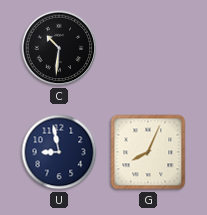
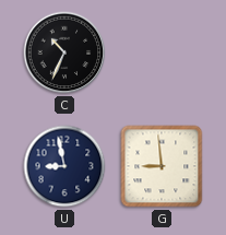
C: 10:31 -> 10:34 (64, 52)
G: 8:04 -> 8:59 (162, 166)
